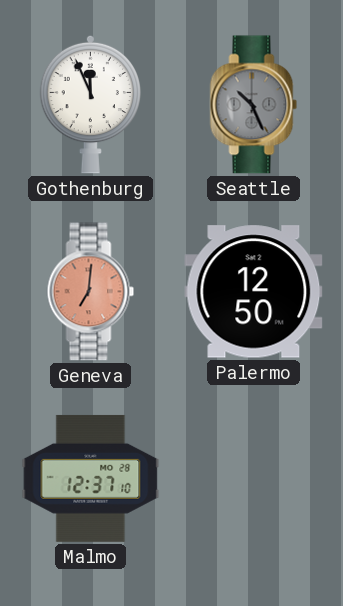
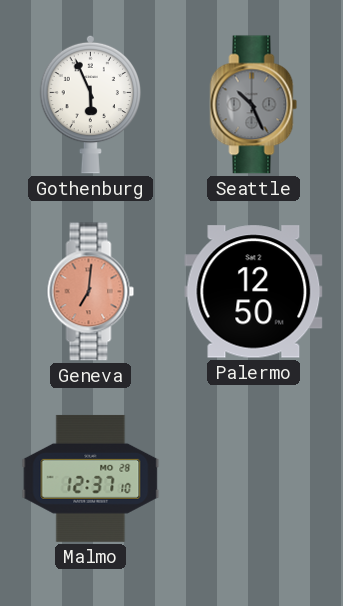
Gothenburg: 11:56 -> 5:56 (91, 104)
